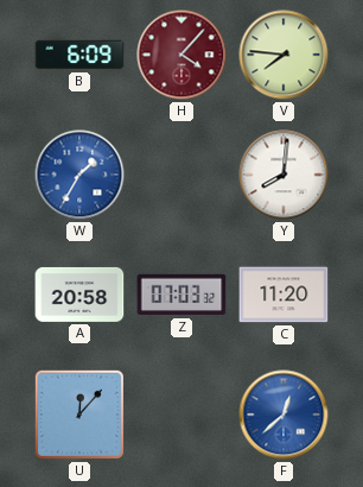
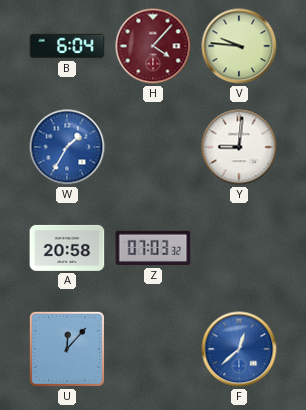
B: 6:09 -> 6:04 (67, 46)
V: 7:46 -> 9:46 (239, 46)
Y: 8:01 -> 9:01 (239, 147)
C: 11:20 -> none (284, 295)
